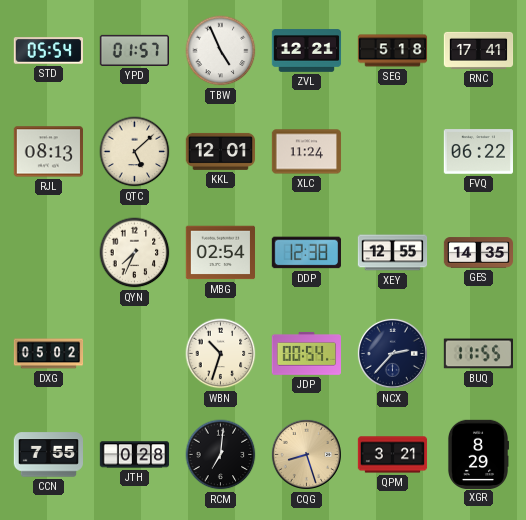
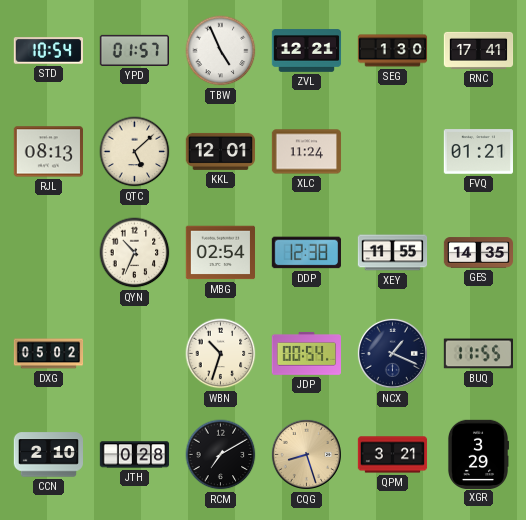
STD: 05:54 -> 10:54 (48, 51)
SEG: 5:18 -> 1:30 (393, 51)
FVQ: 06:22 -> 01:21 (478, 152)
QYN: 7:34 -> 10:34 (135, 253)
XEY: 12:55 -> 11:55 (393, 253)
NCX: 2:37 -> 1:19 (392, 353)
CCN: 7:55 -> 2:10 (48, 455)
RCM: 7:01 -> 7:10 (221, 455)
XGR: 8:29 -> 3:29 (477, 454)
